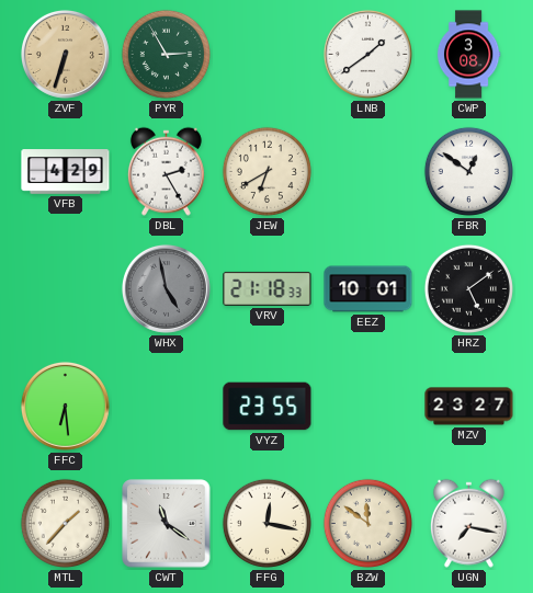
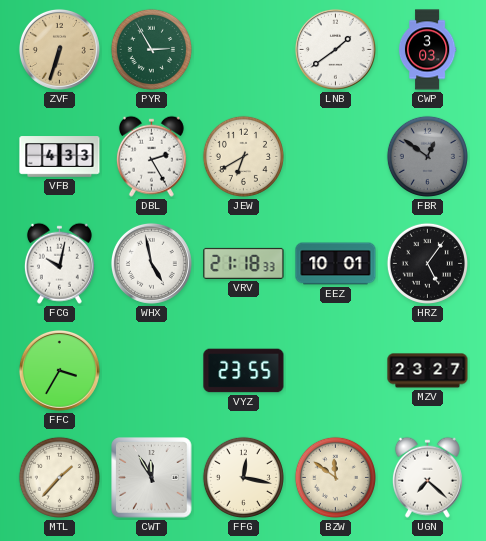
CWP: 3:08 -> 3:03 (427, 50)
VFB: 4:29 -> 4:33 (60, 157)
FBR dial: white -> grey (427, 156)
FCG: none -> 10:02 (59, 263)
WHX dial: grey -> white (151, 263)
HRZ: 5:09 -> 5:06 (427, 263)
FFC: 6:29 -> 3:35 (59, 370)
CWT: 11:21 -> 11:55 (152, 478)
UGN: 7:17 -> 7:22 (427, 477)
